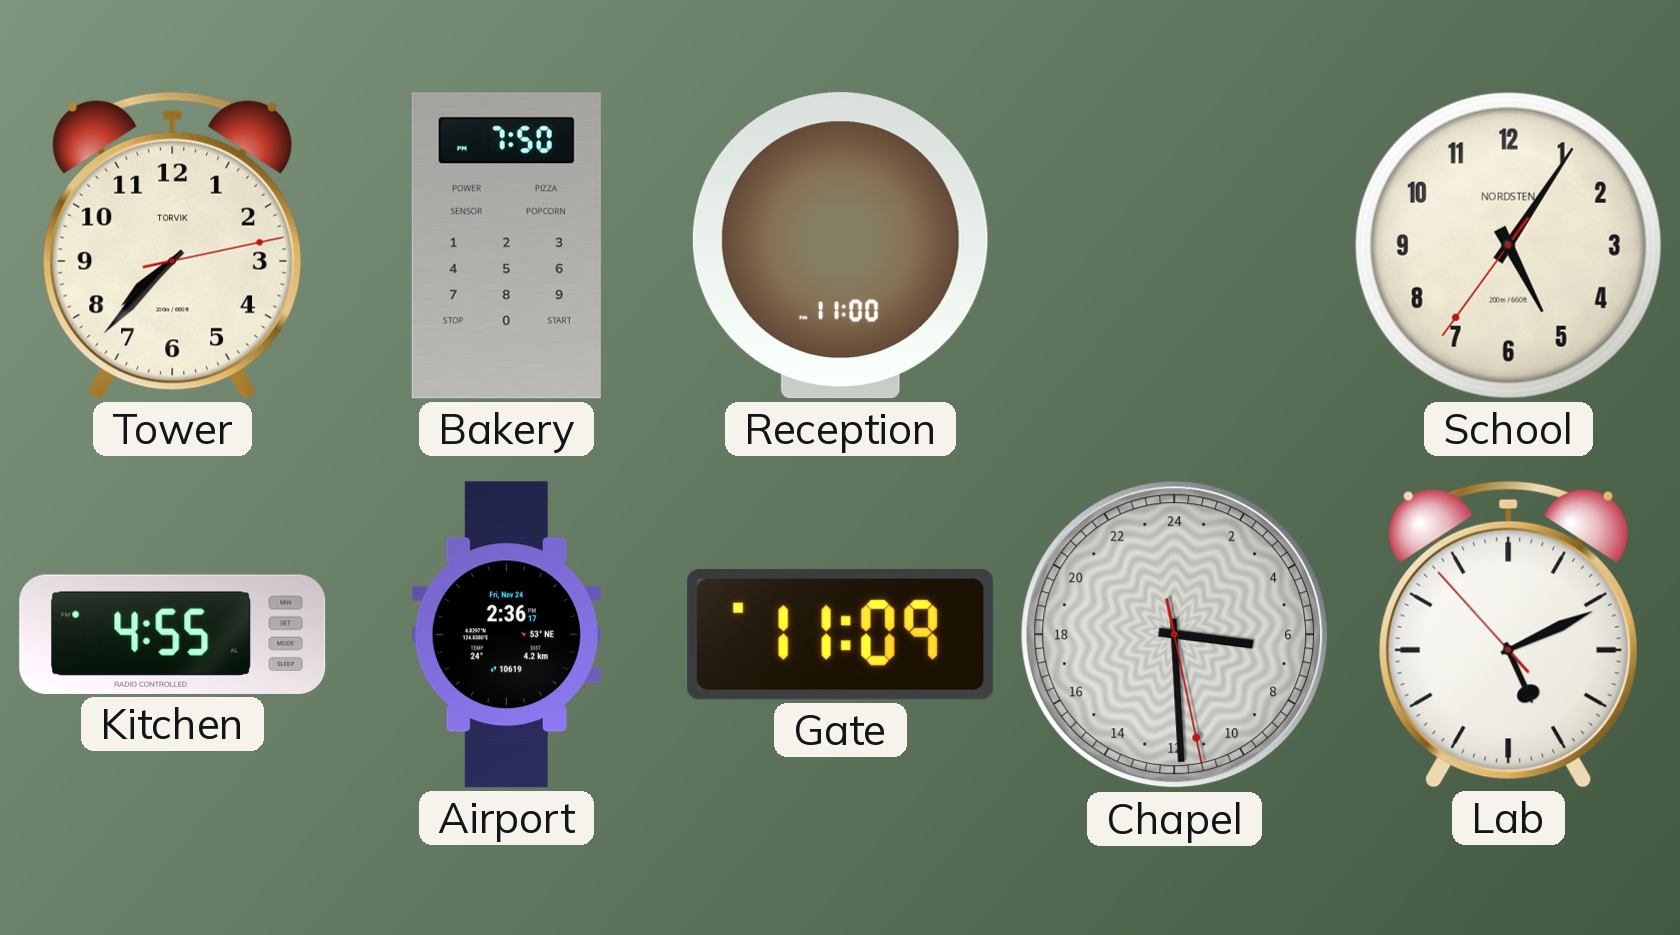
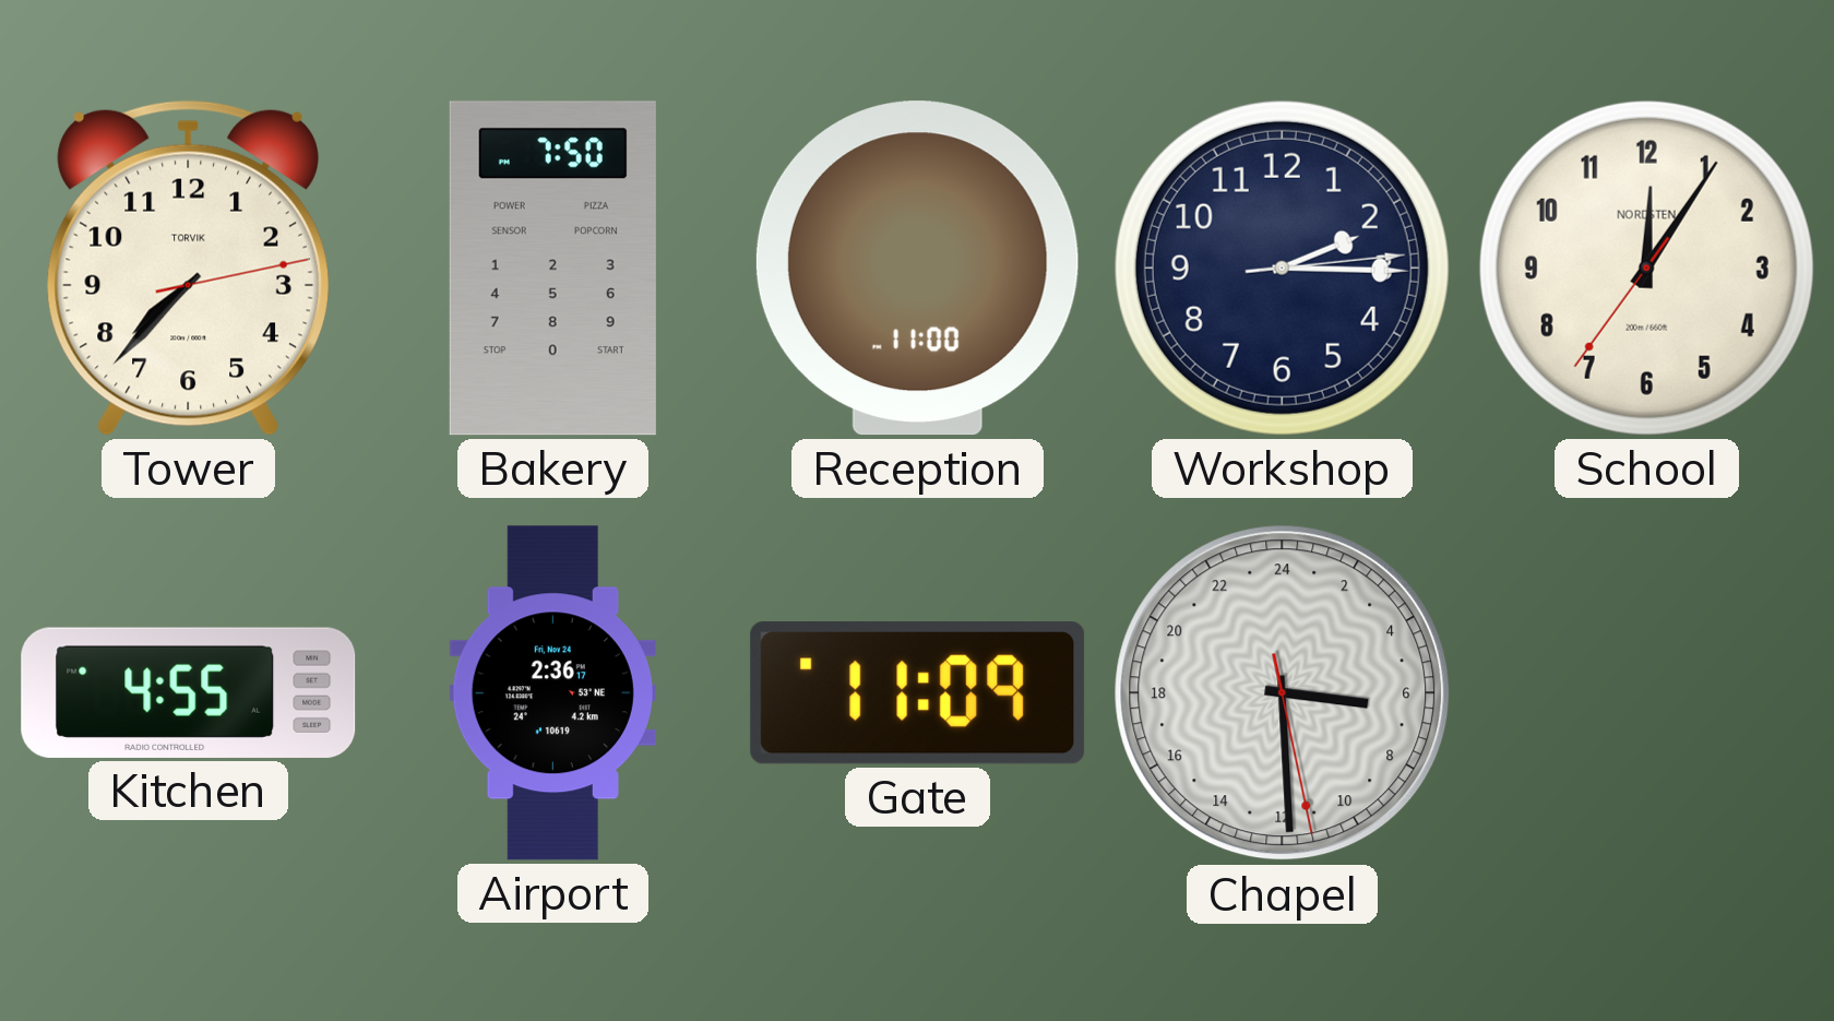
Workshop: none -> 2:15 (1282, 268)
School: 5:05 -> 12:05 (1646, 268)
Lab: 5:10 -> none (1508, 634)
